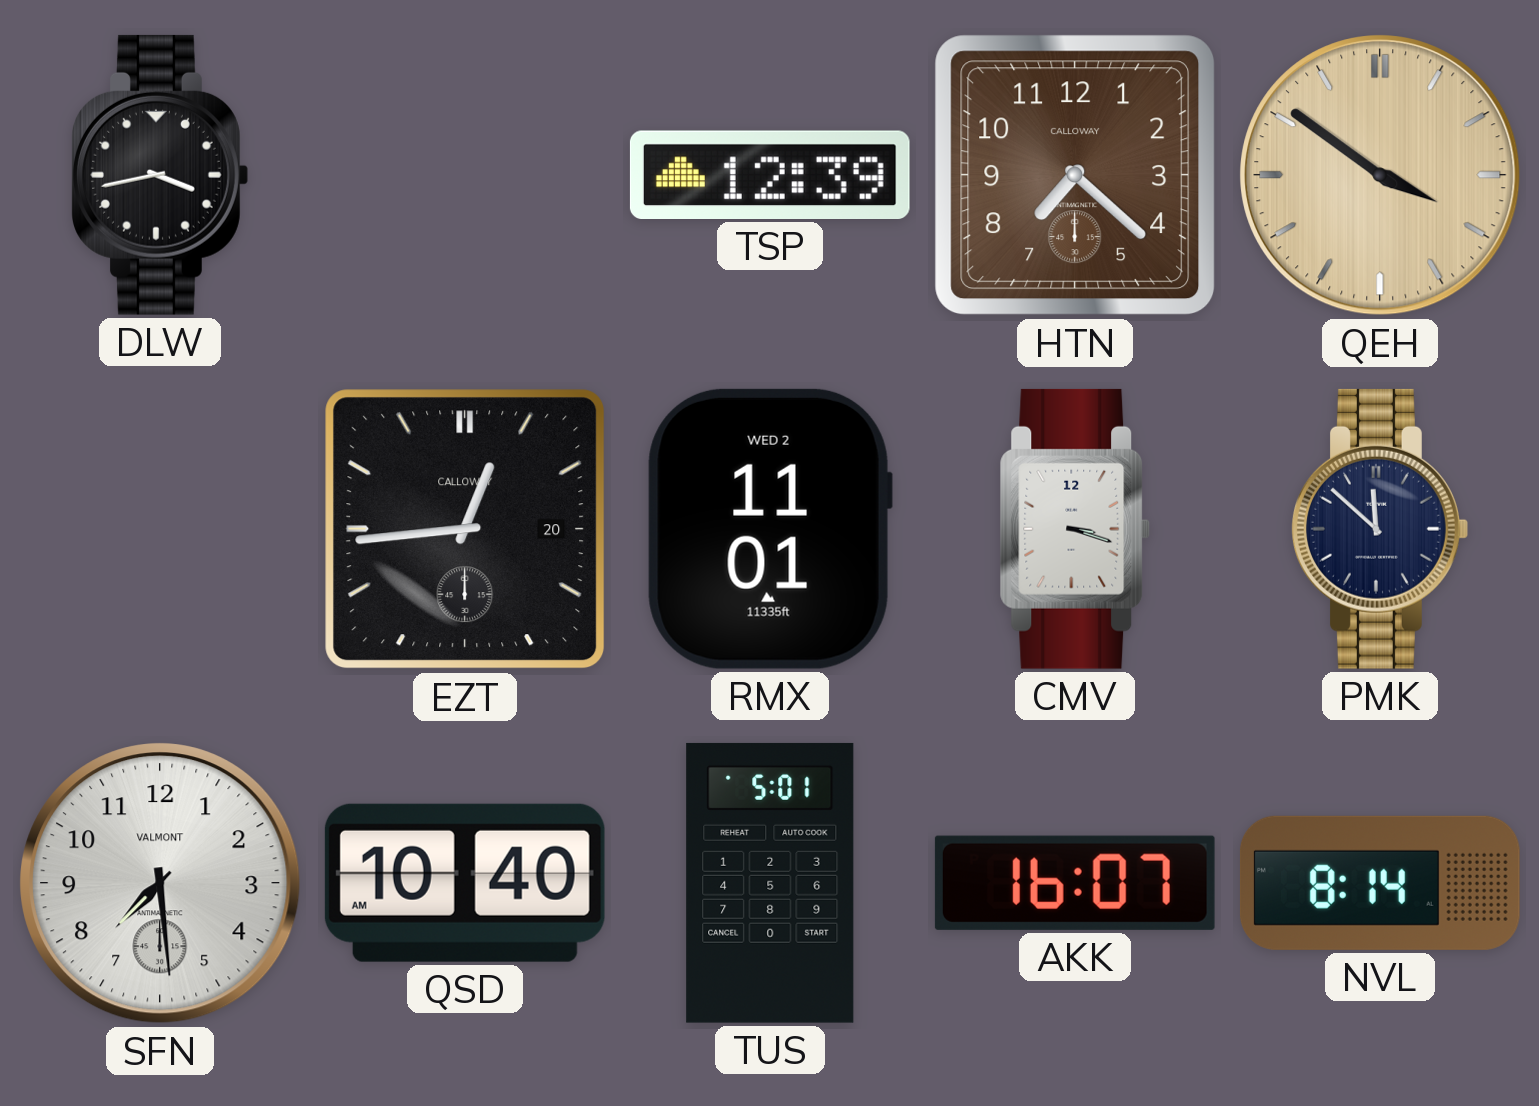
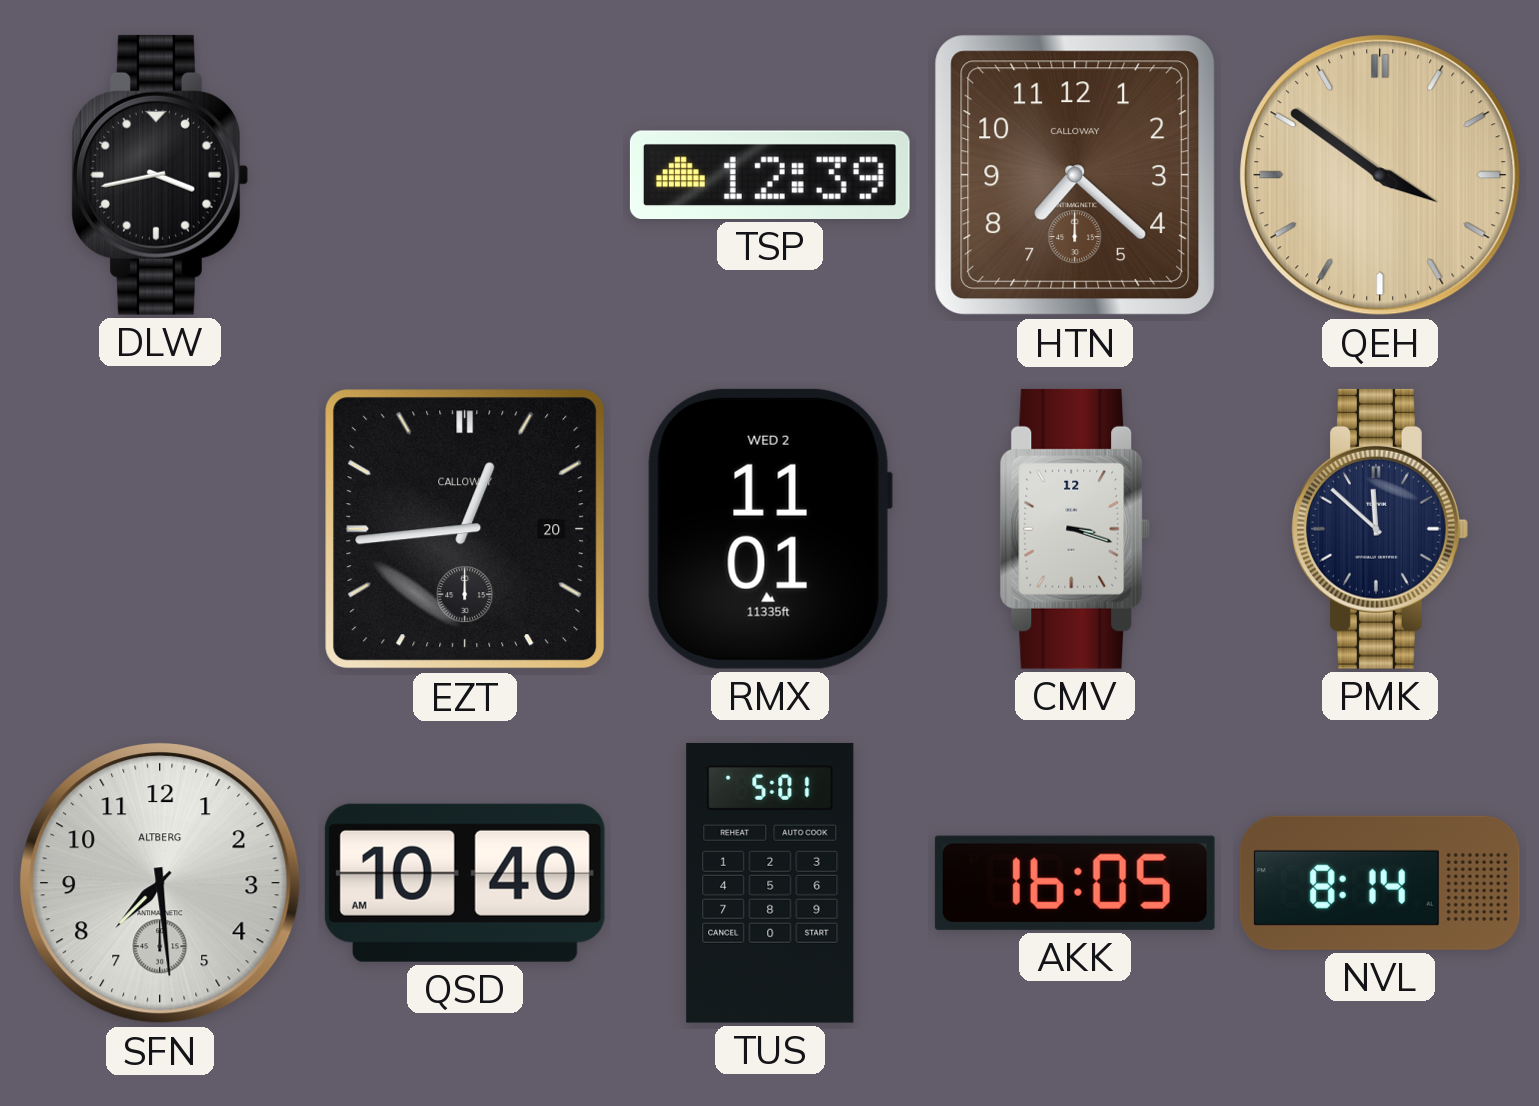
SFN brand: VALMONT -> ALTBERG (160, 883)
AKK: 16:07 -> 16:05 (1075, 883)
